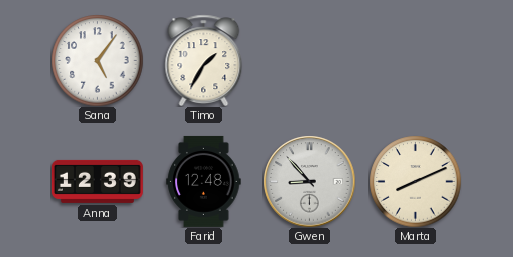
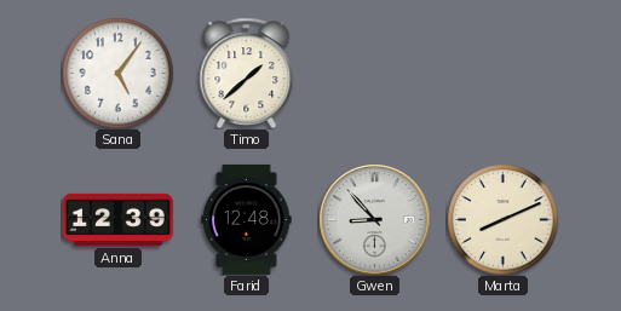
Timo: 1:35 -> 1:38 (247, 73)
